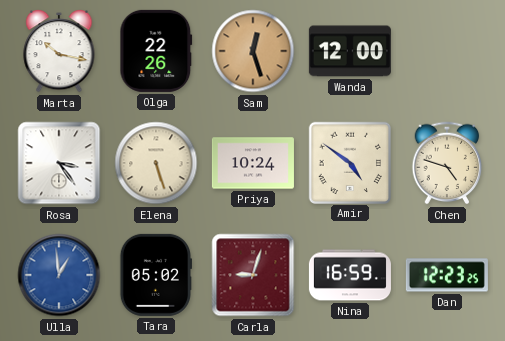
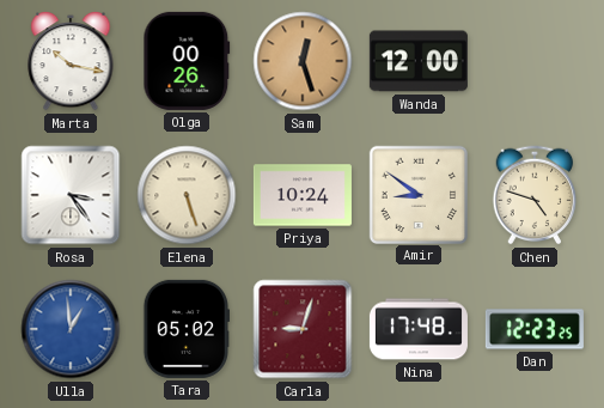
Olga: 22:26 -> 00:26 (187, 61)
Amir: 4:51 -> 8:51 (417, 194)
Nina: 16:59 -> 17:48 (419, 329)
